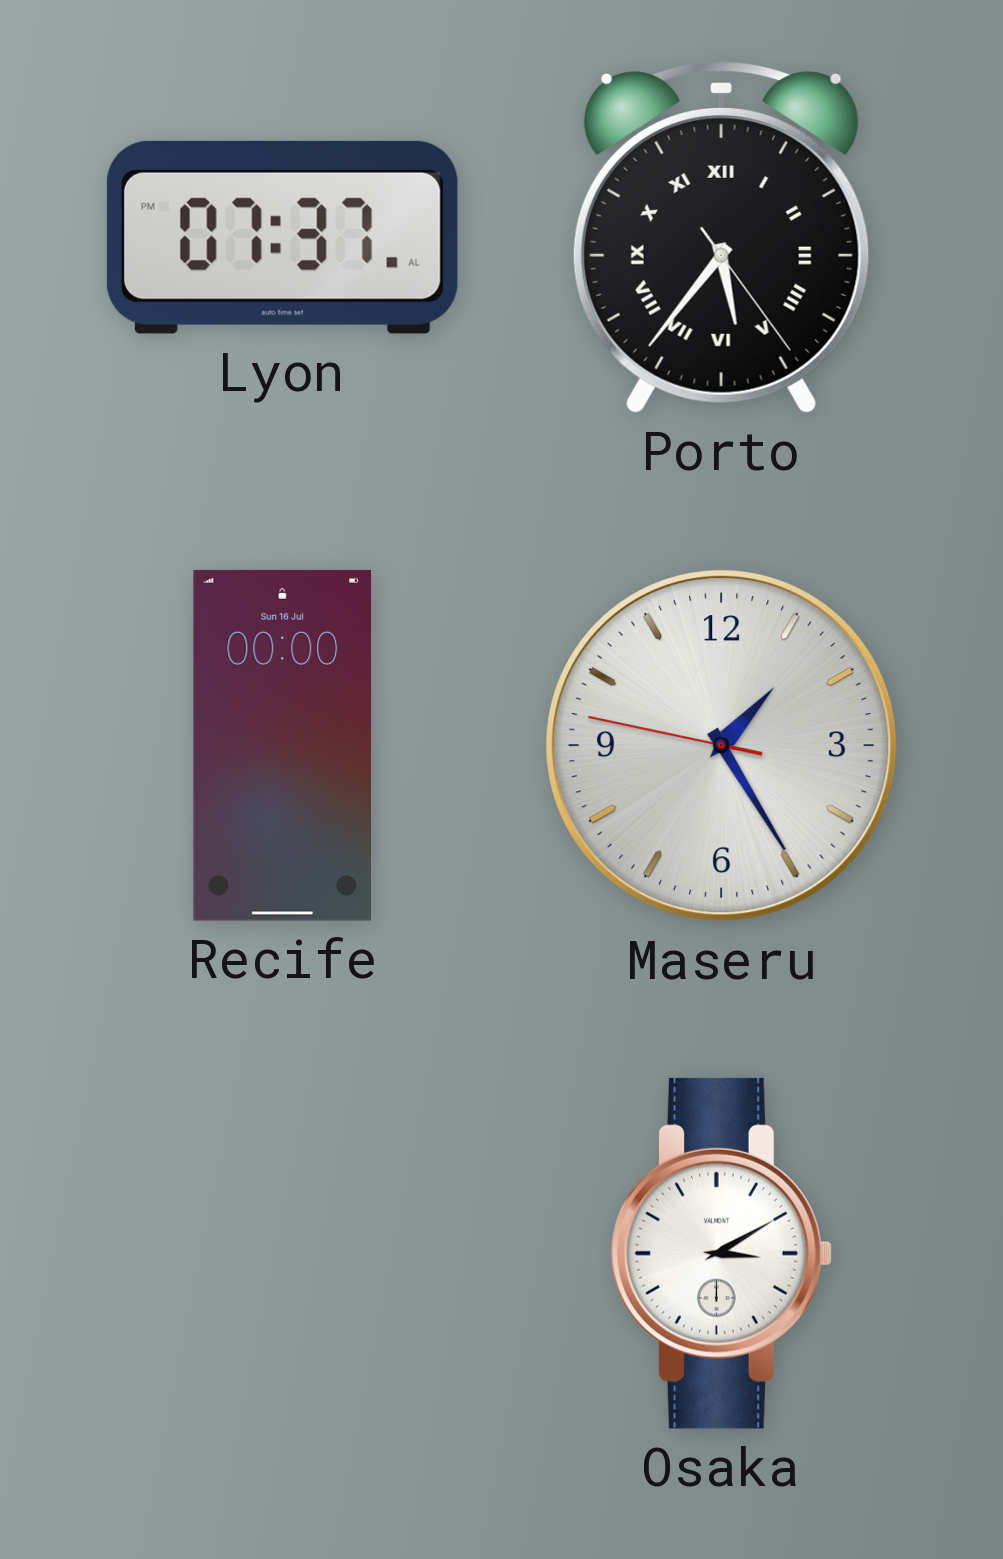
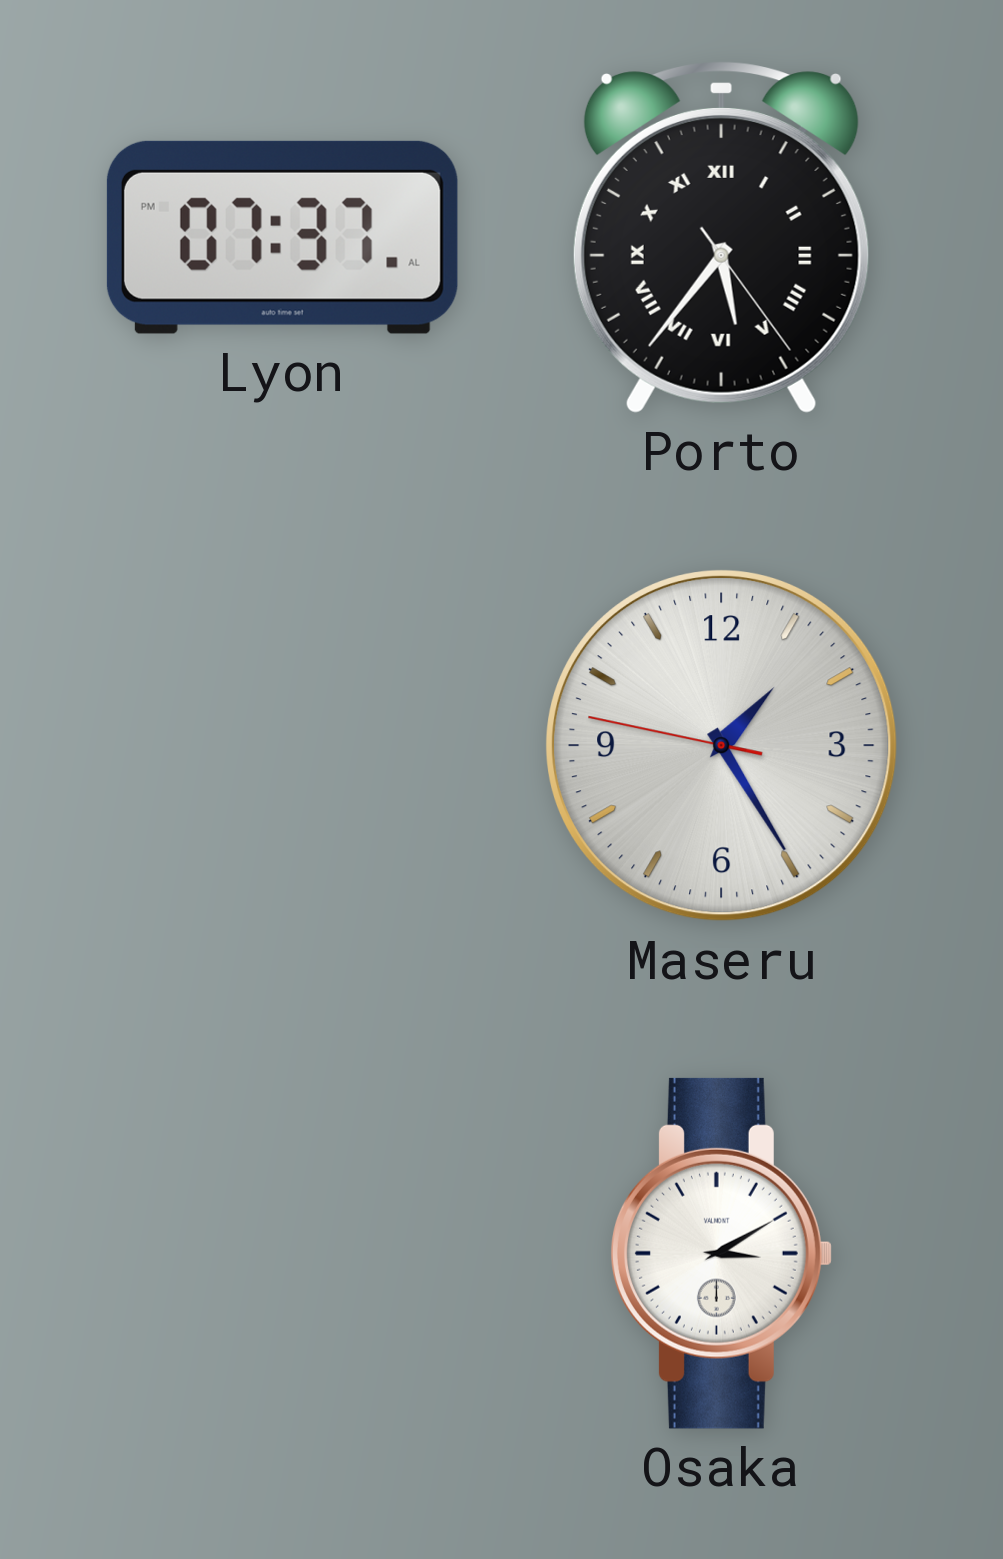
Recife: 00:00 -> none (283, 745)
